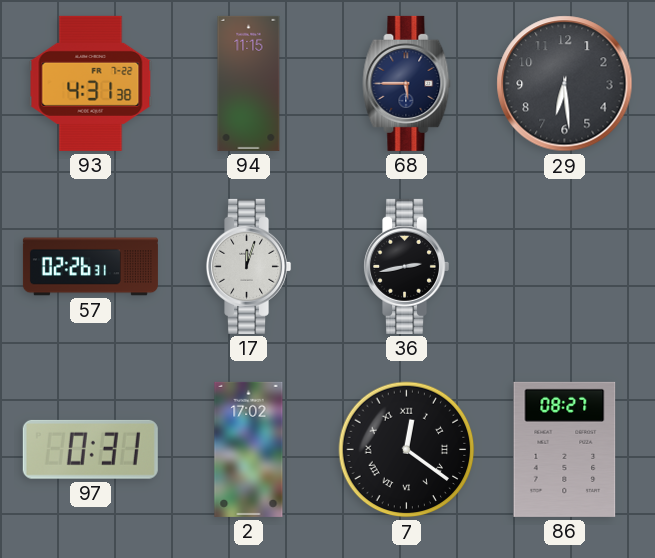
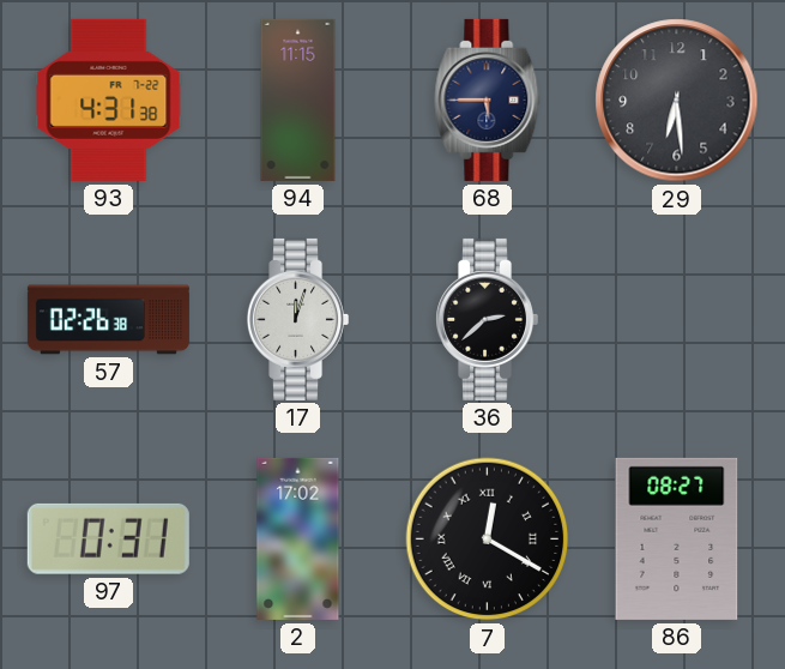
57: 02:26:31 -> 02:26:38 (108, 320)
36: 2:43 -> 2:38 (488, 319)
7: 12:21 -> 12:20 (488, 540)
